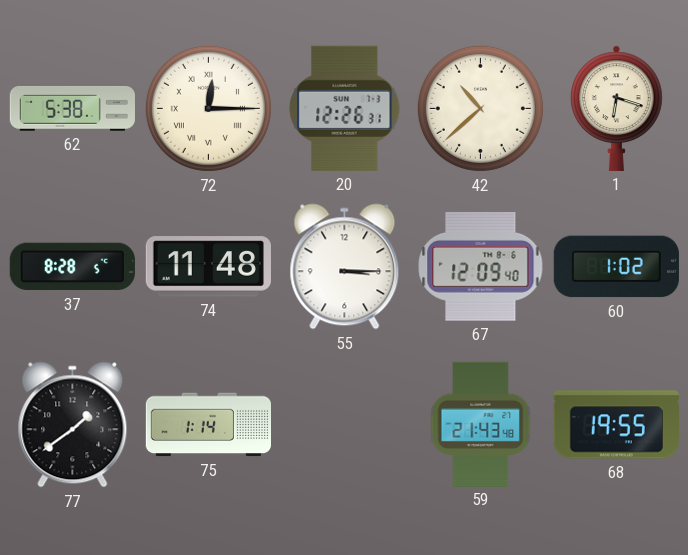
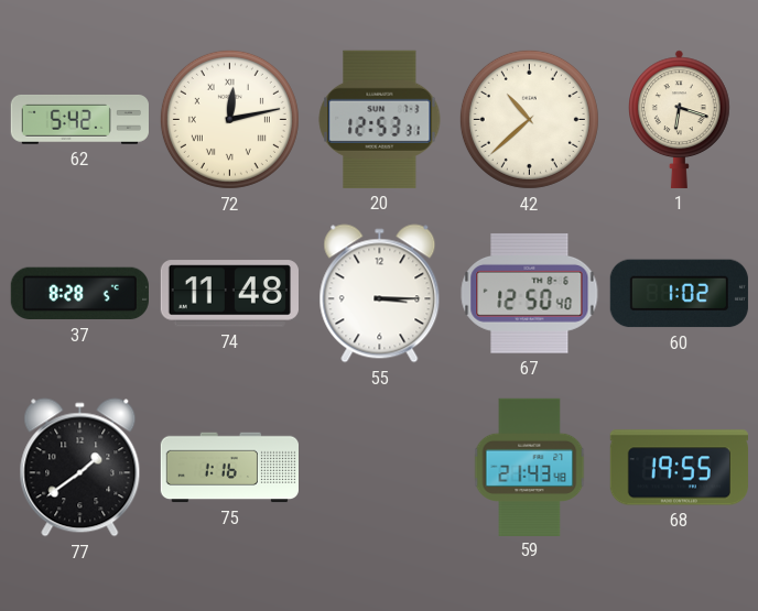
62: 5:38 -> 5:42 (79, 120)
72: 12:15 -> 12:13 (229, 119)
20: 12:26 -> 12:53 (380, 119)
67: 12:09 -> 12:50 (530, 293)
75: 1:14 -> 1:16 (229, 468)
